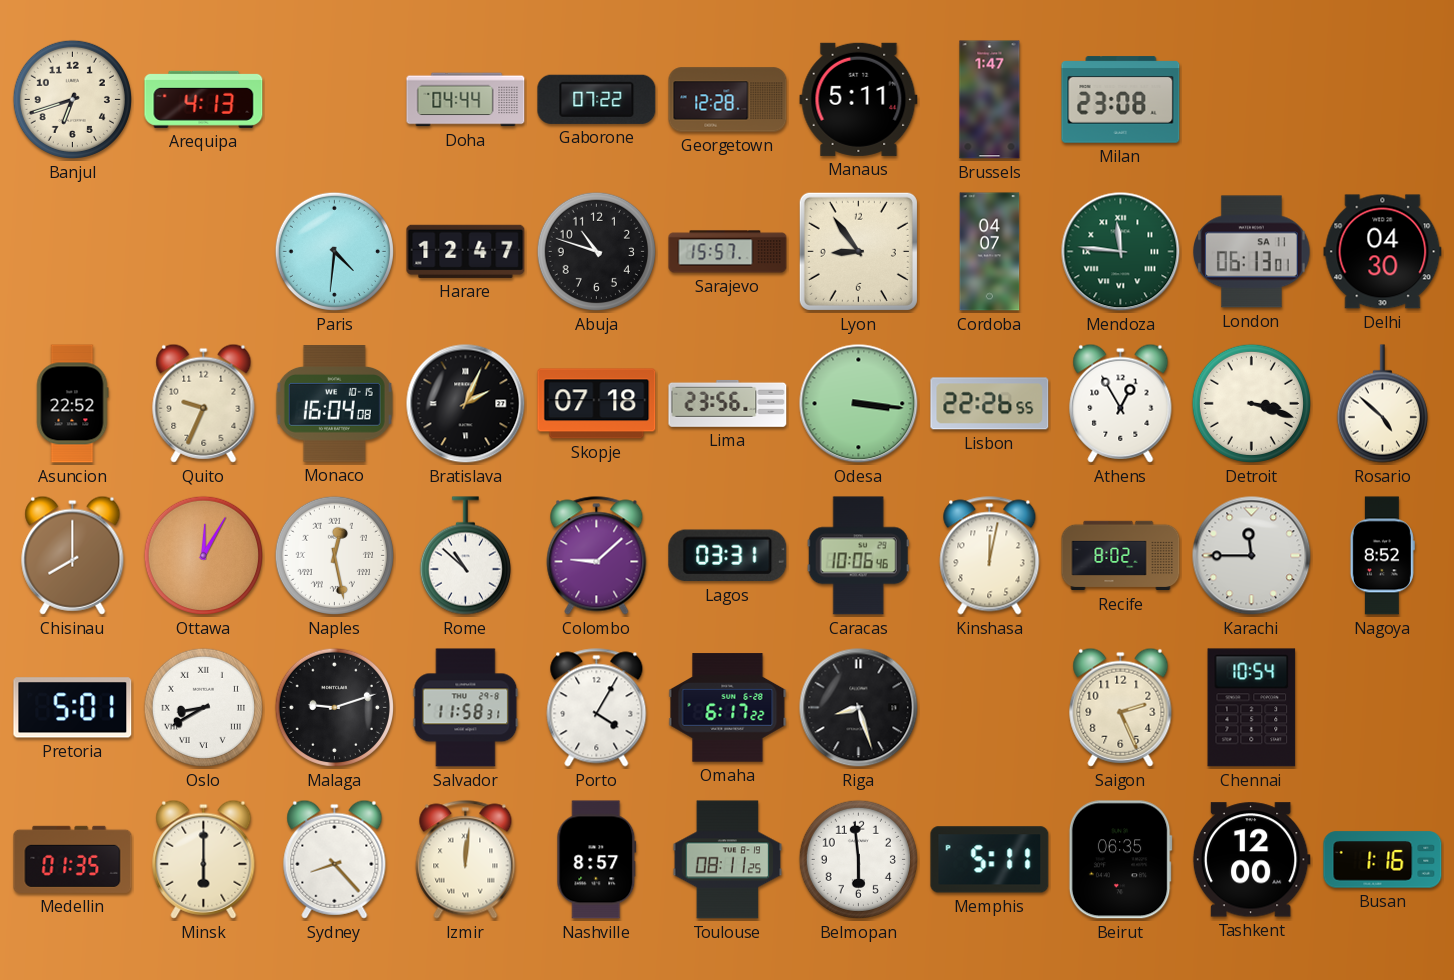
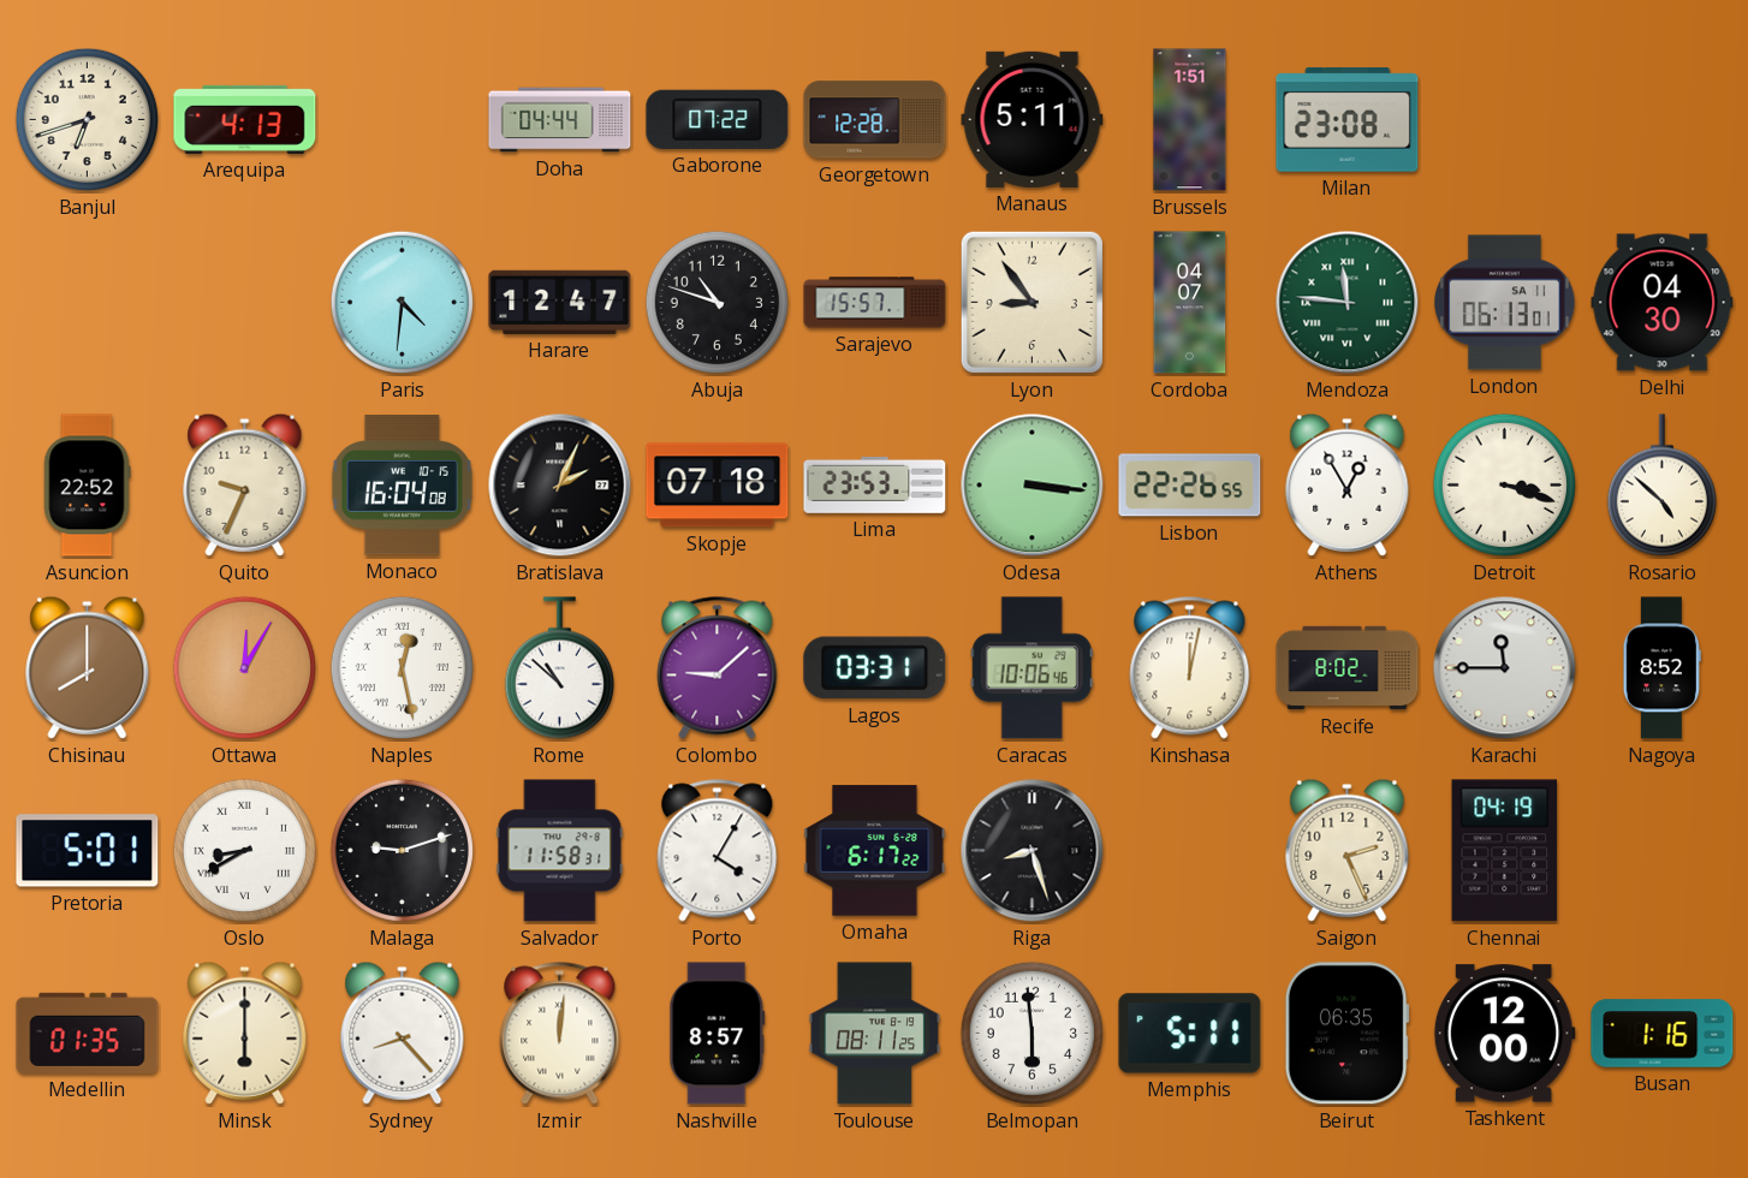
Brussels: 1:47 -> 1:51 (1190, 120)
Lima: 23:56 -> 23:53 (875, 484)
Chennai: 10:54 -> 04:19 (1505, 851)
